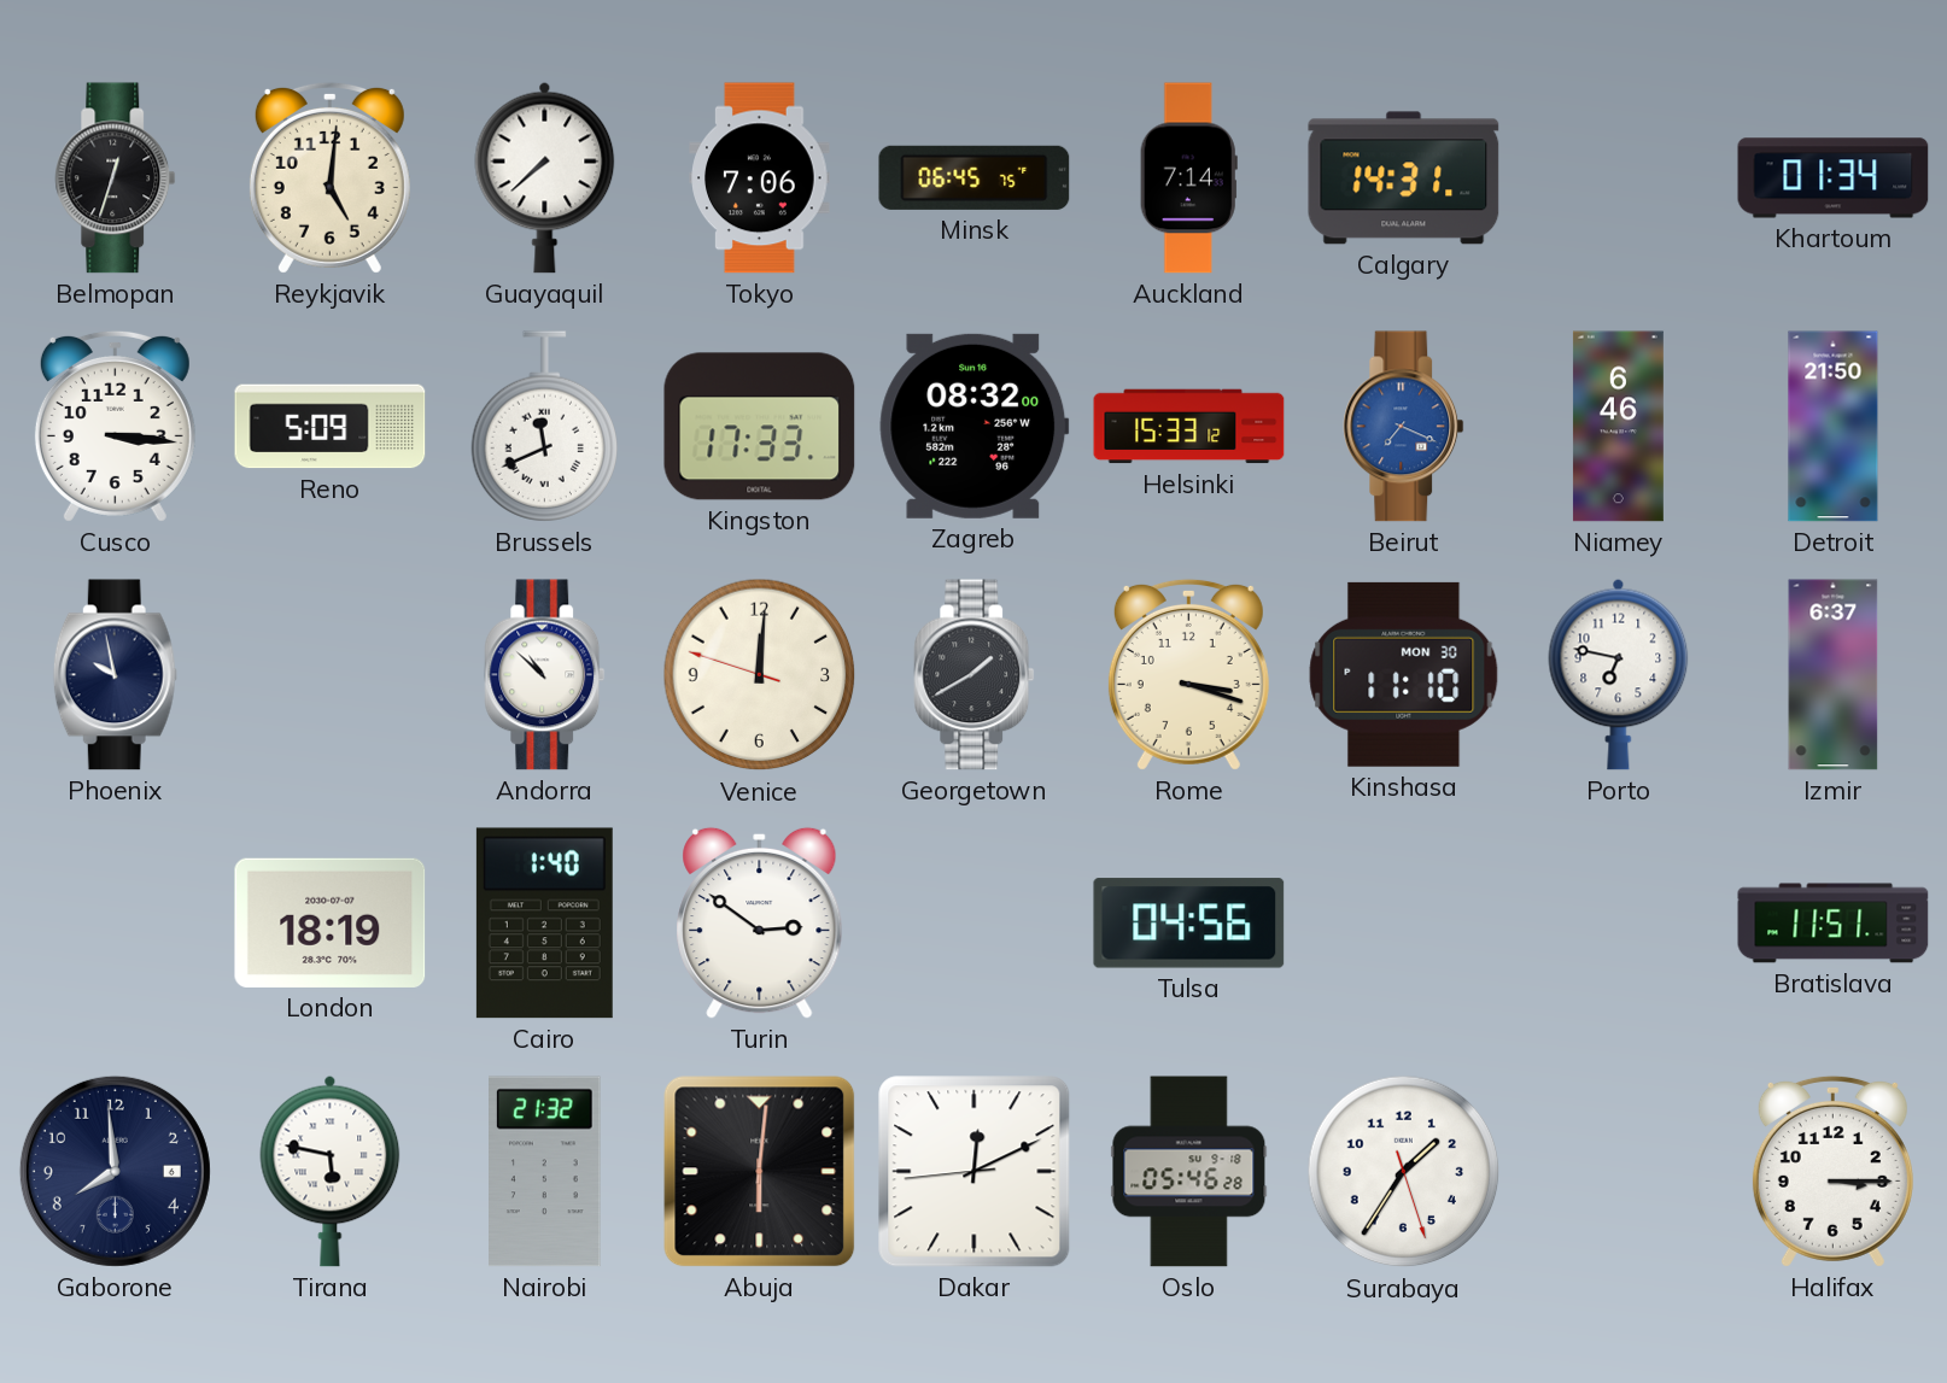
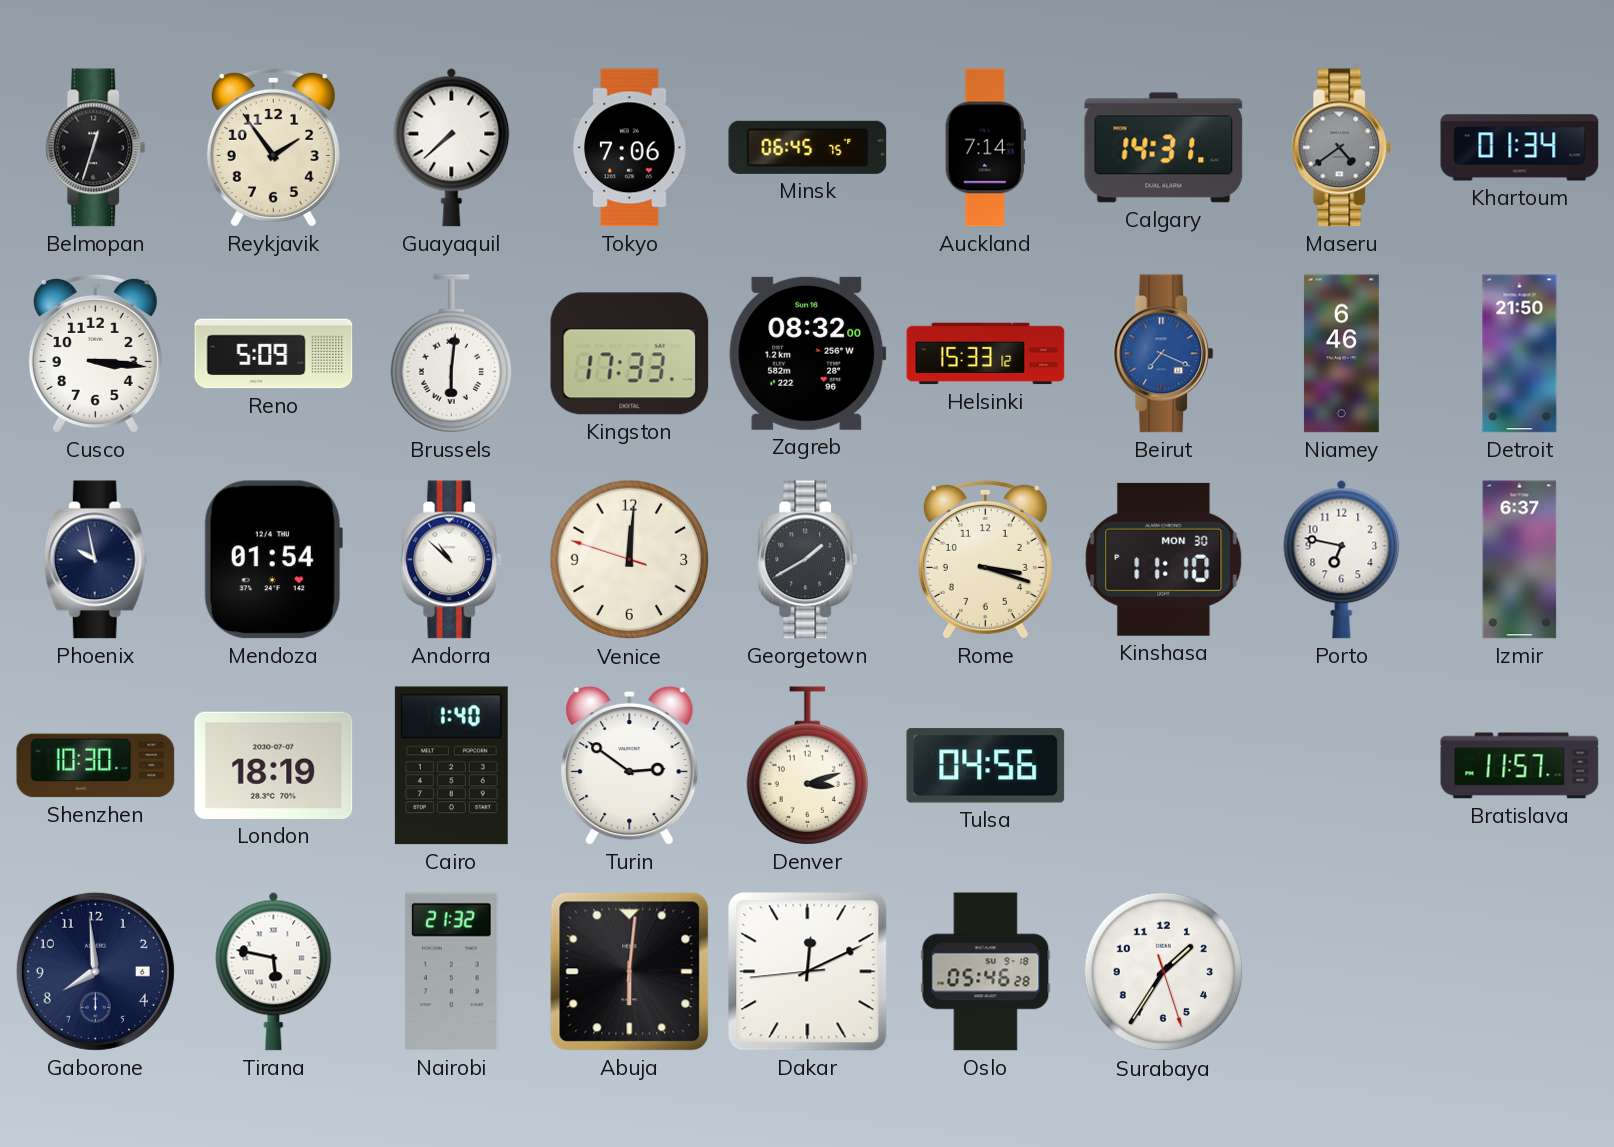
Reykjavik: 5:01 -> 1:54 (273, 147)
Maseru: none -> 4:39 (1342, 148)
Brussels: 11:41 -> 6:01 (452, 354)
Mendoza: none -> 01:54 (273, 560)
Shenzhen: none -> 10:30 (96, 766)
Denver: none -> 3:12 (808, 766)
Bratislava: 11:51 -> 11:57 (1520, 766)
Halifax: 3:15 -> none (1832, 1171)
